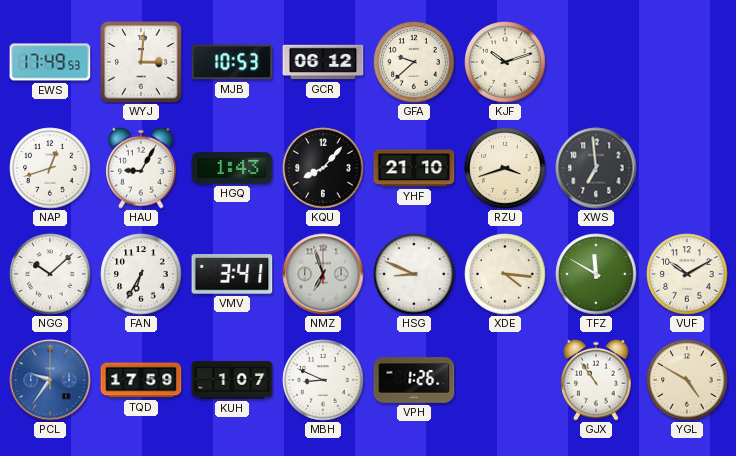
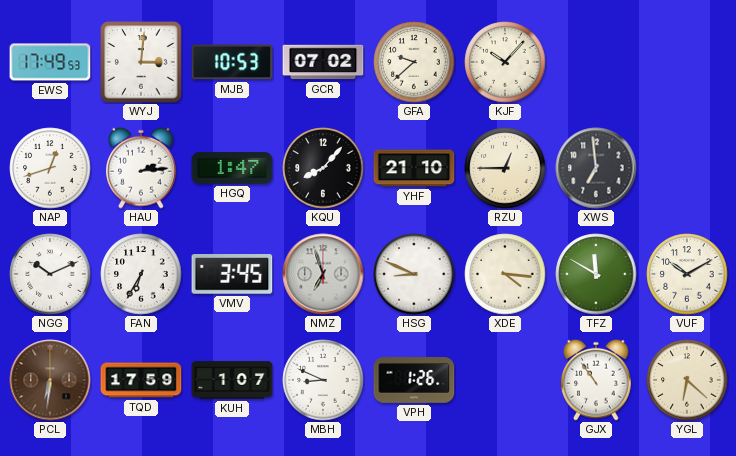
GCR: 06:12 -> 07:02 (323, 62)
KJF: 10:12 -> 10:07 (505, 62)
HAU: 9:05 -> 2:14 (141, 168)
HGQ: 1:43 -> 1:47 (232, 168)
RZU: 3:42 -> 12:45 (505, 168)
NGG: 10:08 -> 10:11 (50, 274)
VMV: 3:41 -> 3:45 (232, 274)
PCL: 9:36 -> 6:31 (50, 380)
PCL dial: blue -> brown (50, 380)
YGL: 4:50 -> 6:22 (687, 380)
